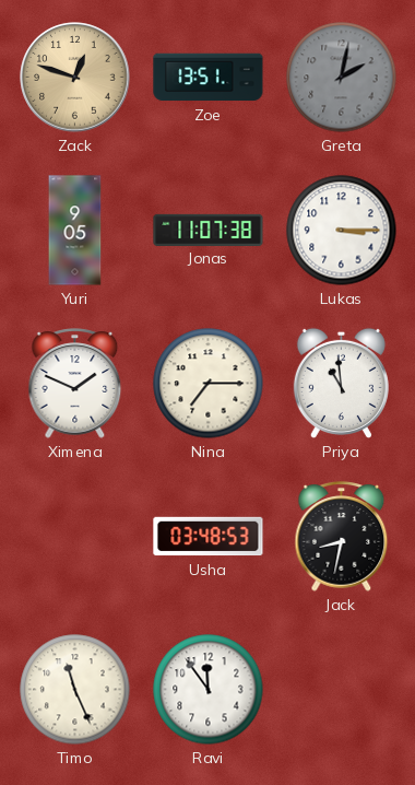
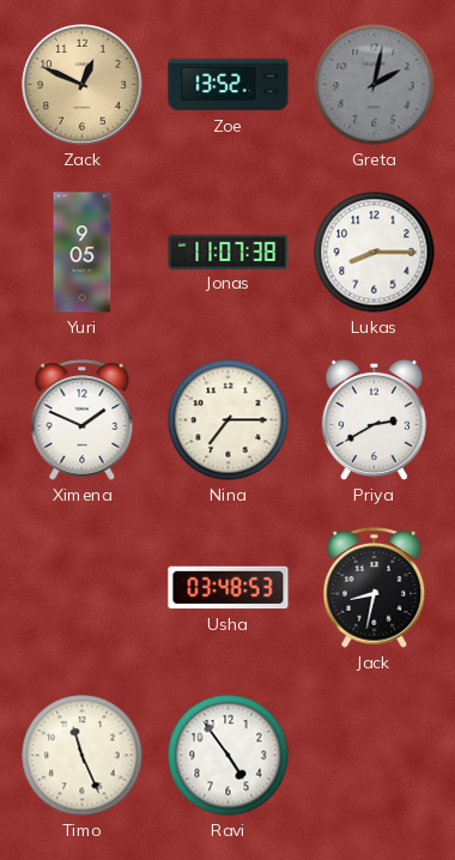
Zack: 12:48 -> 12:49 (83, 85)
Zoe: 13:51 -> 13:52 (229, 85)
Lukas: 3:15 -> 8:15 (375, 253)
Priya: 10:59 -> 2:40 (374, 419)
Ravi: 11:54 -> 4:54 (229, 756)
